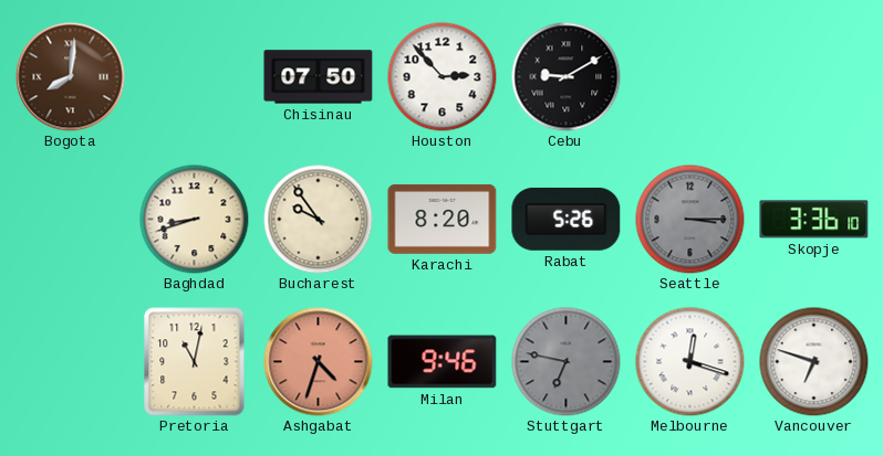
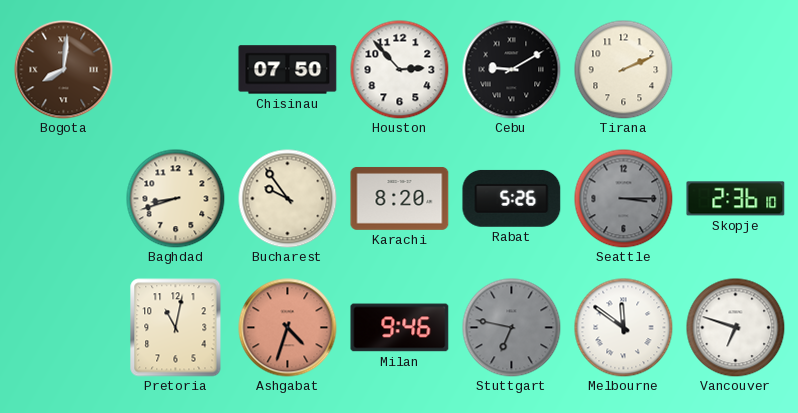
Tirana: none -> 2:11 (624, 70)
Skopje: 3:36 -> 2:36 (736, 199)
Melbourne: 12:18 -> 11:51 (624, 328)
